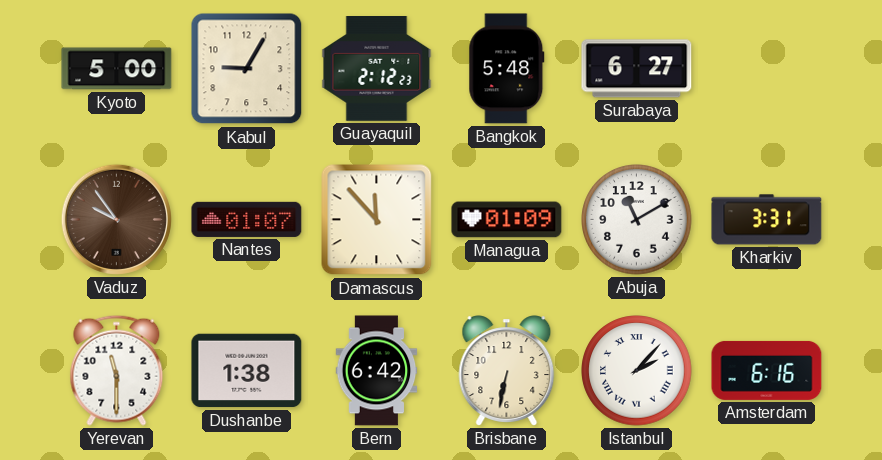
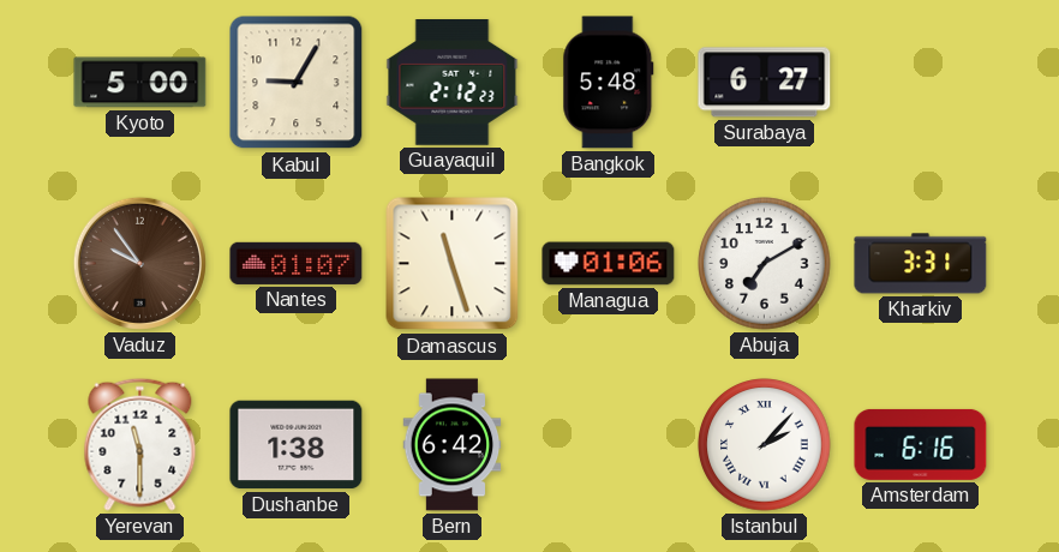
Damascus: 11:53 -> 11:27 (453, 264)
Managua: 01:09 -> 01:06 (609, 264)
Abuja: 11:10 -> 7:10 (765, 264)
Brisbane: 6:32 -> none (507, 371)
